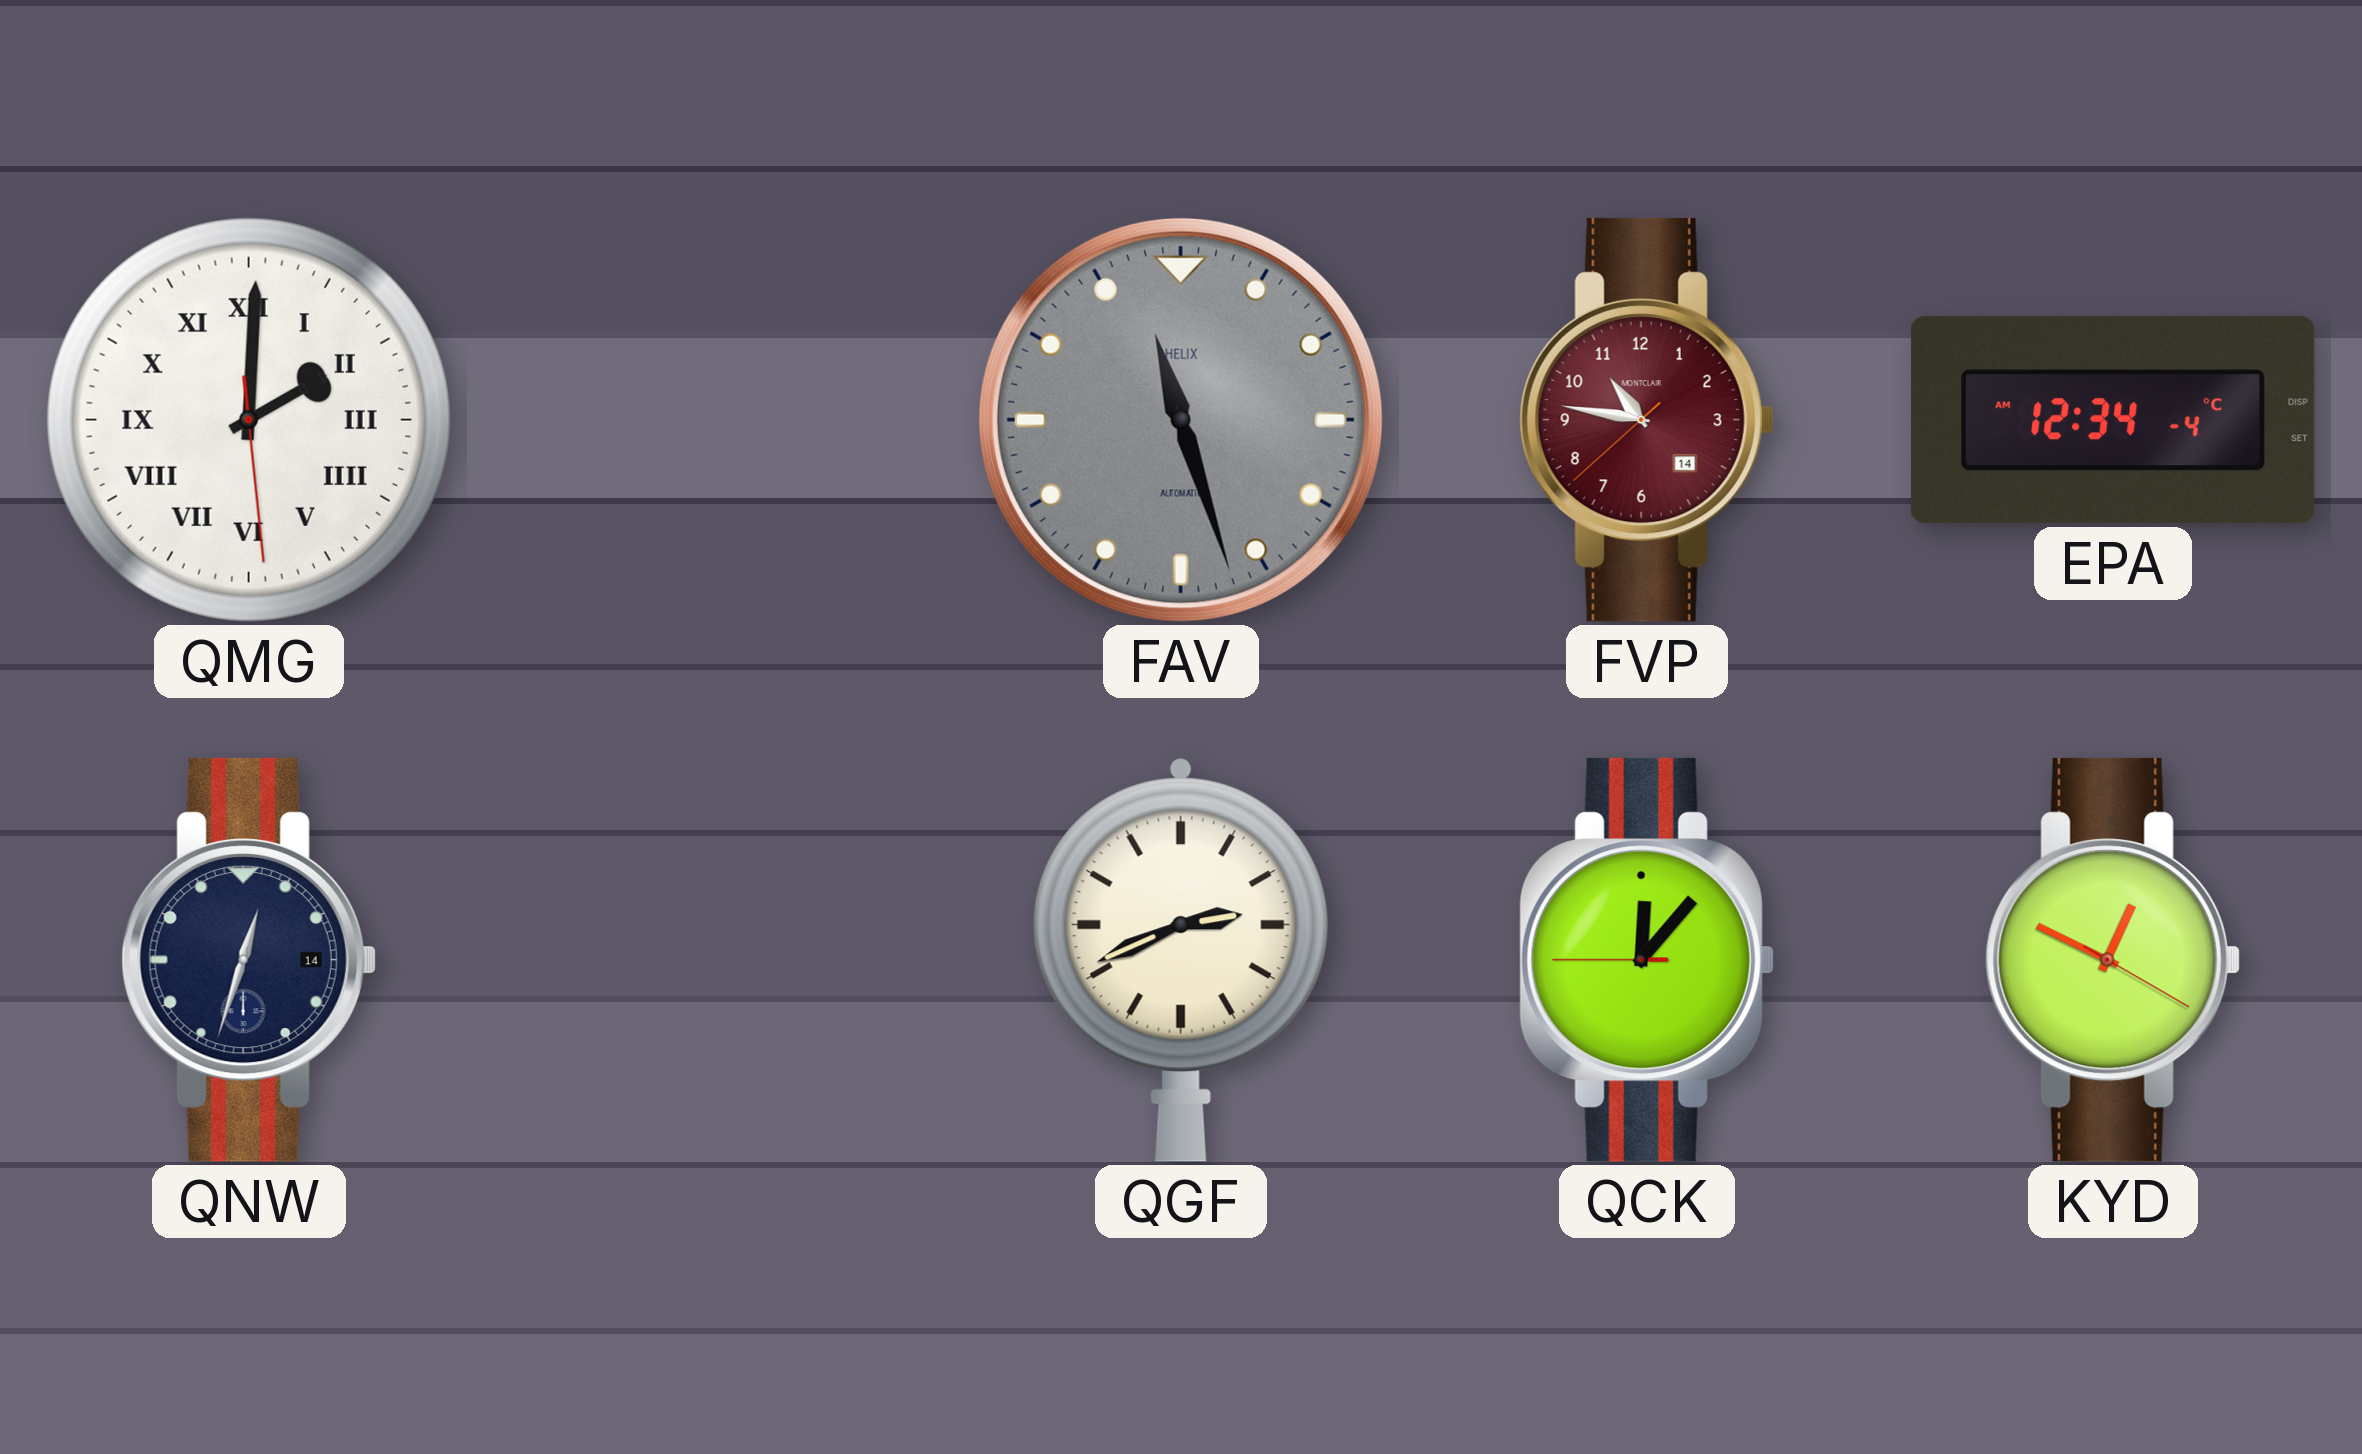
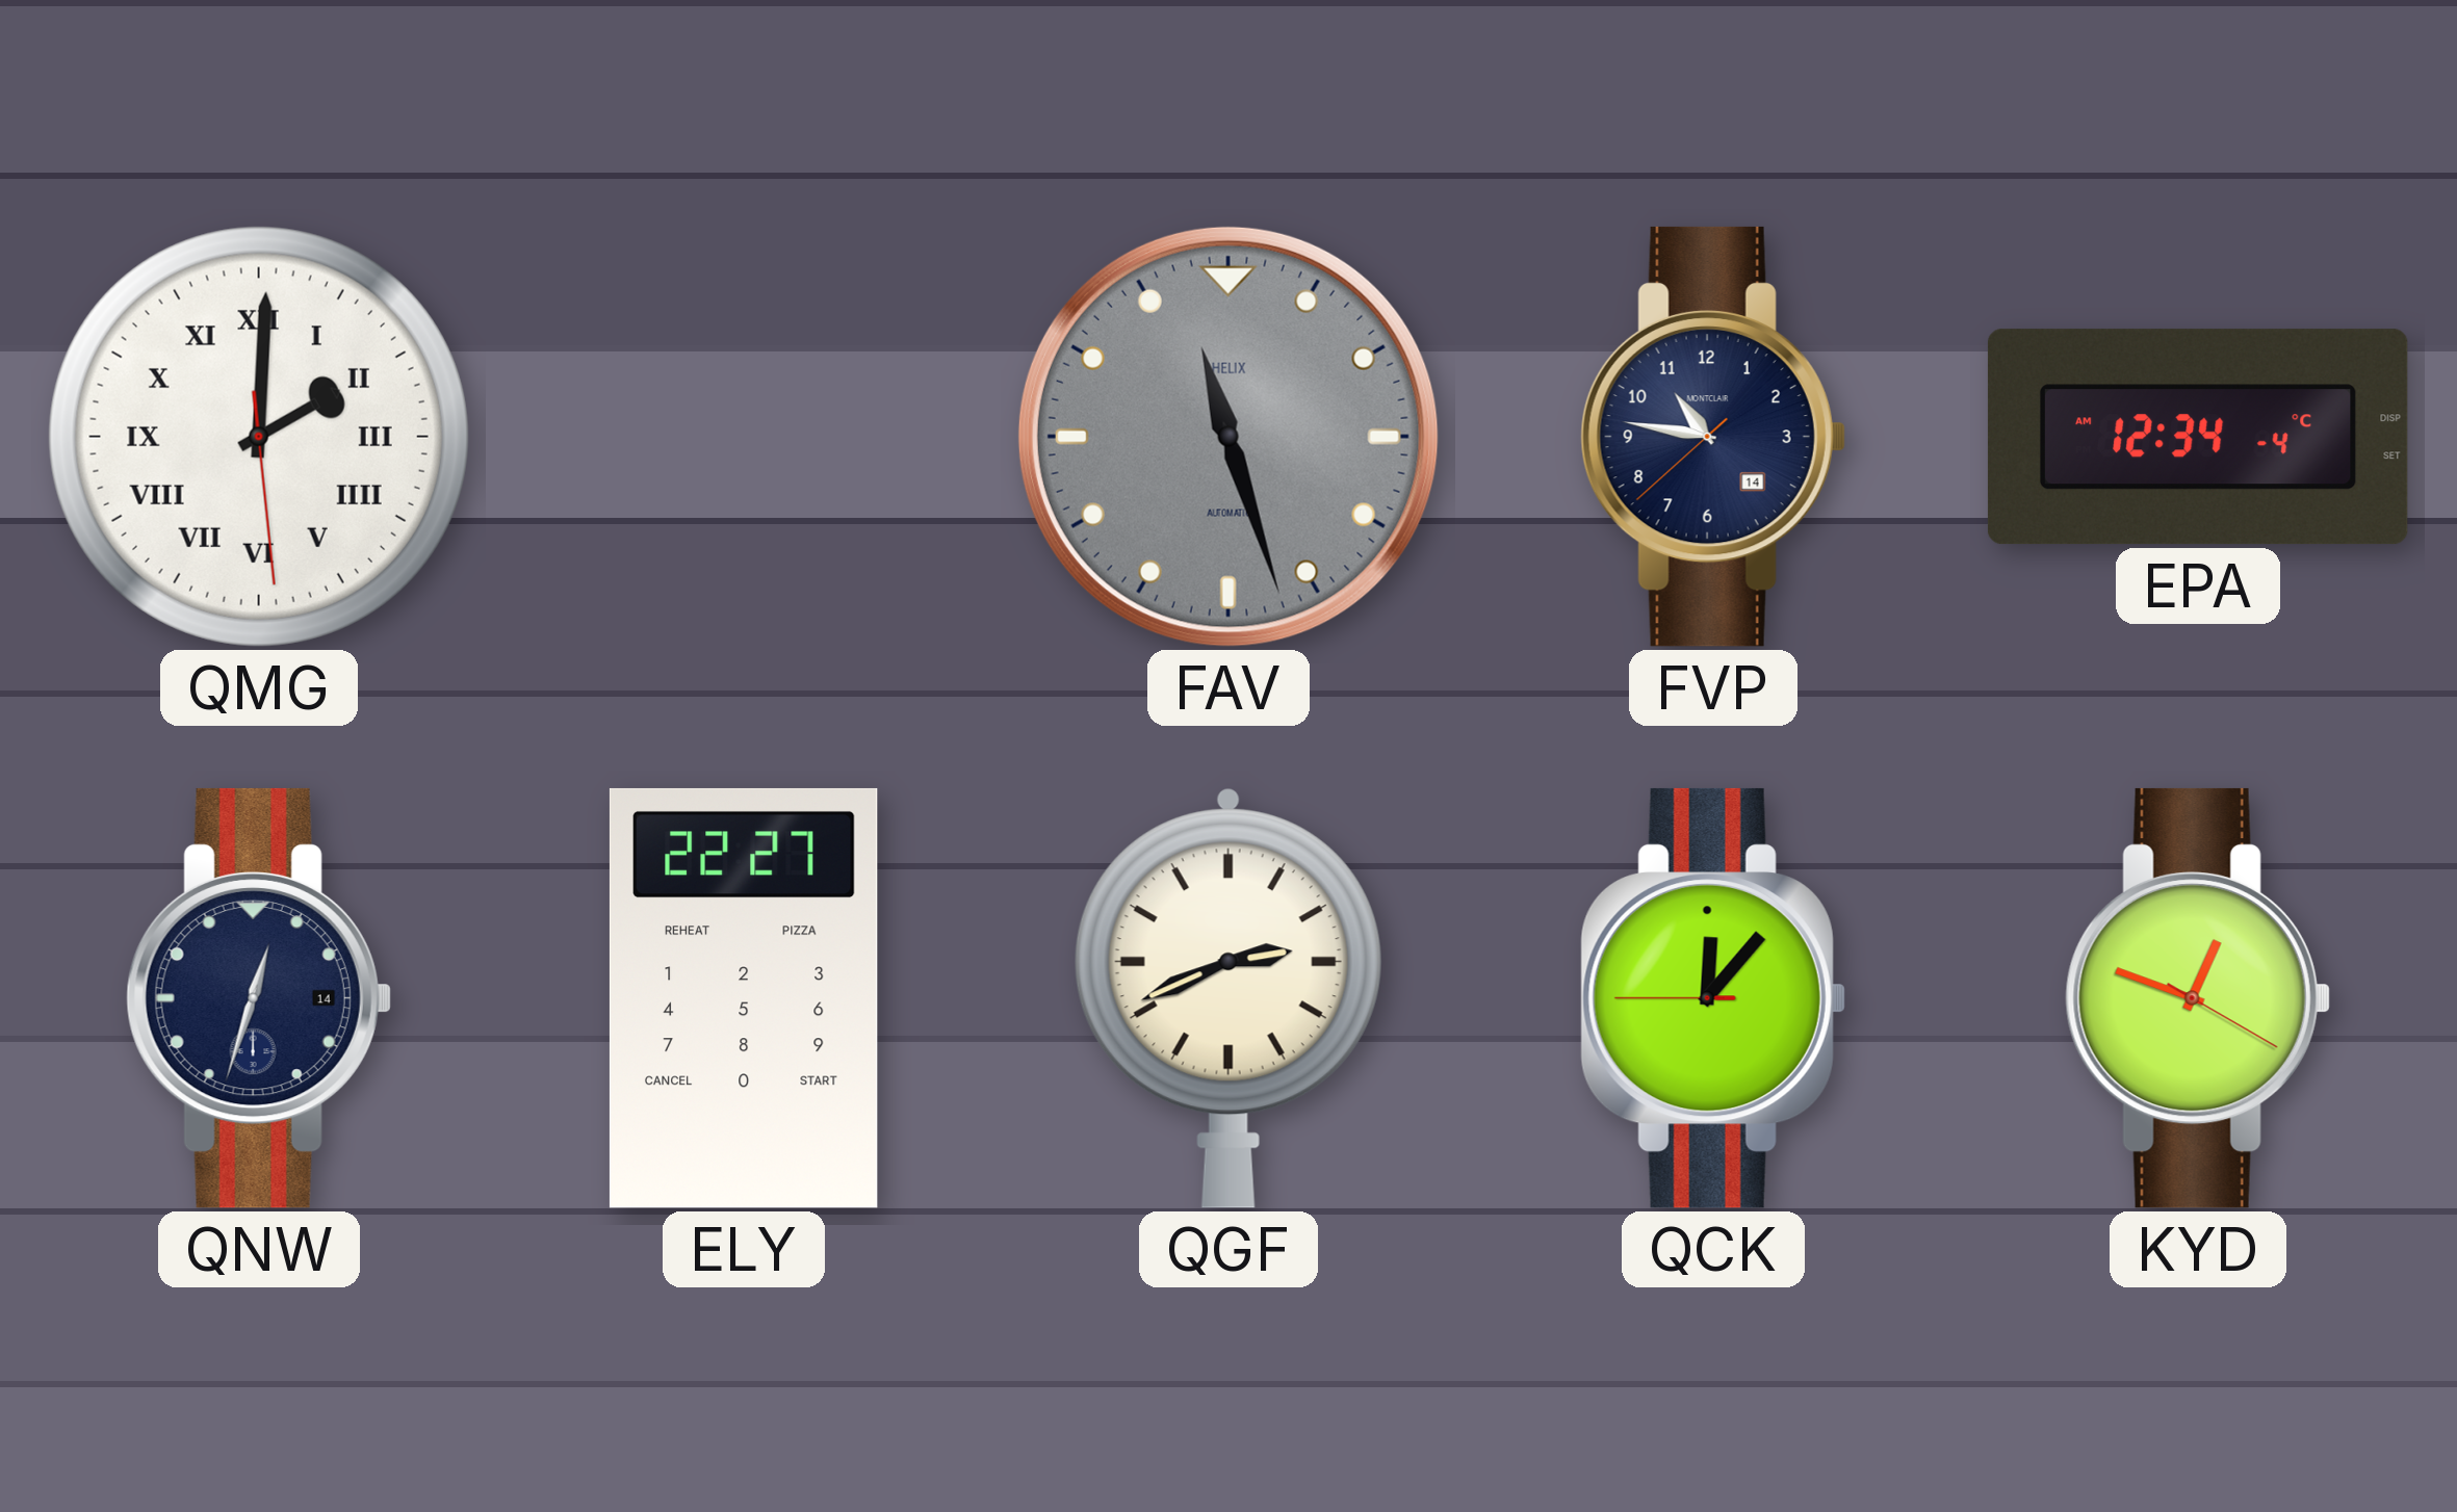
FVP dial: burgundy -> navy (1713, 437)
ELY: none -> 22:27 (744, 998)
KYD: 12:49 -> 12:48 (2198, 998)
